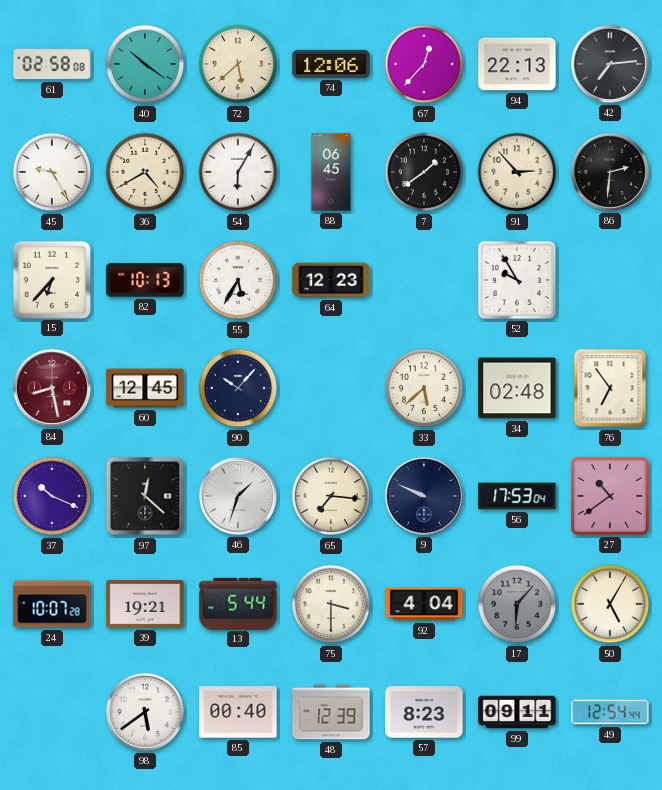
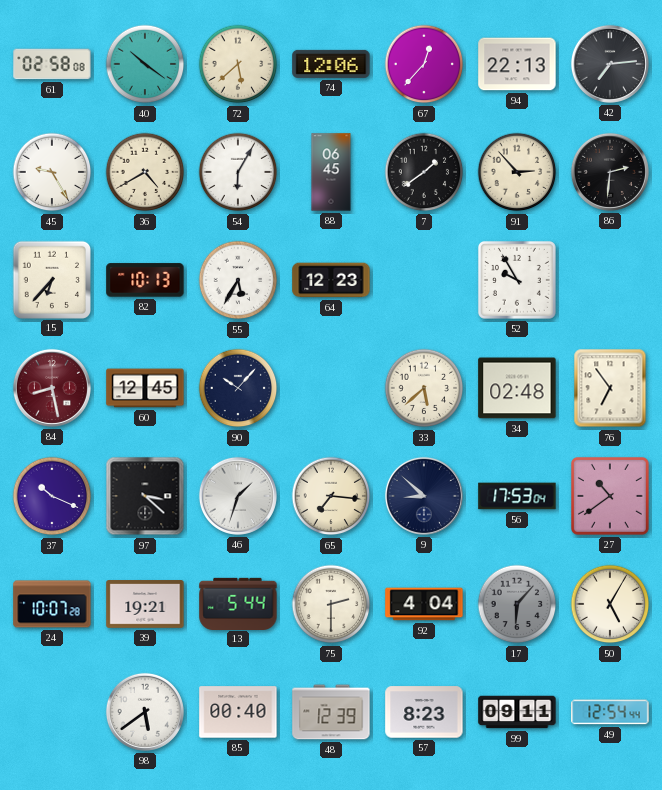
97: 12:22 -> 3:22 (145, 496)
9: 9:49 -> 8:52 (424, 496)
75: 3:30 -> 2:30 (331, 604)
